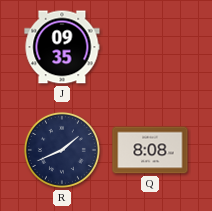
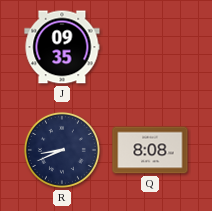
R: 1:41 -> 8:41 (62, 150)
